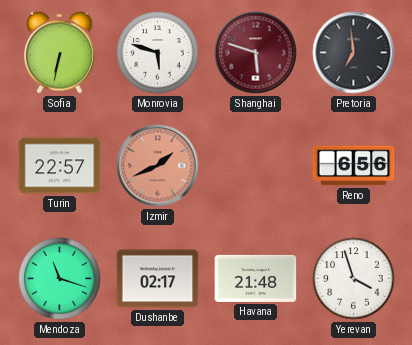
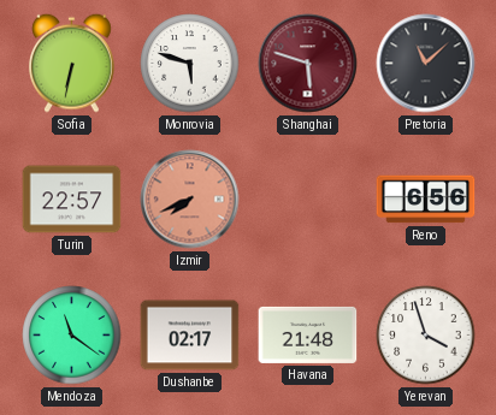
Pretoria: 6:59 -> 11:08 (426, 64)
Izmir: 1:41 -> 7:41 (190, 200)
Mendoza: 11:18 -> 11:21 (72, 336)
